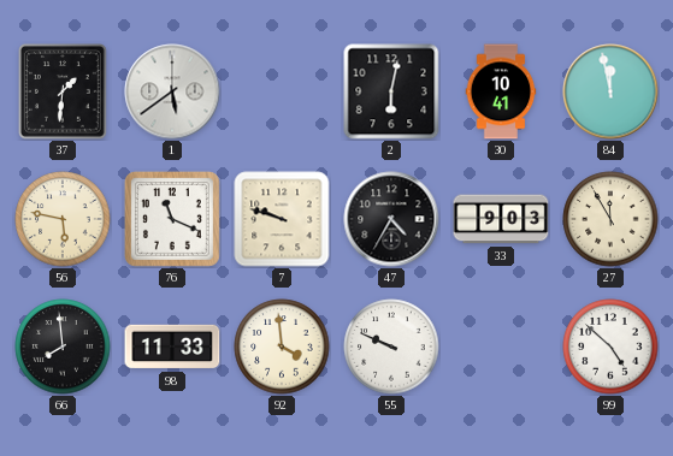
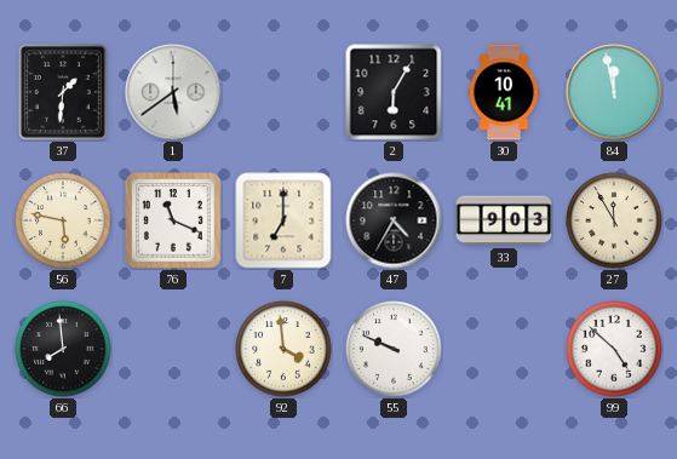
2: 6:02 -> 6:05 (394, 92)
7: 9:48 -> 7:00 (283, 220)
98: 11:33 -> none (172, 347)
